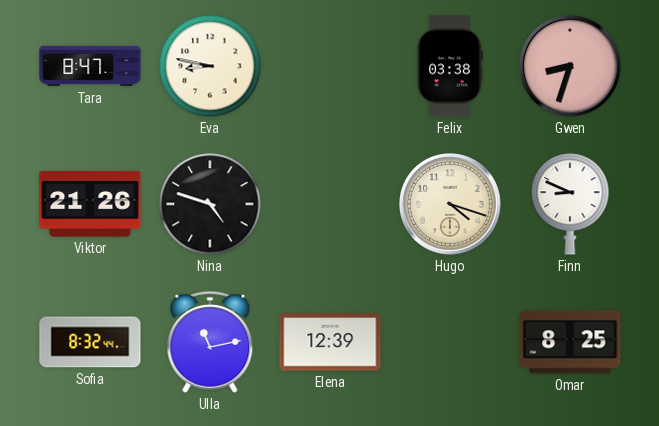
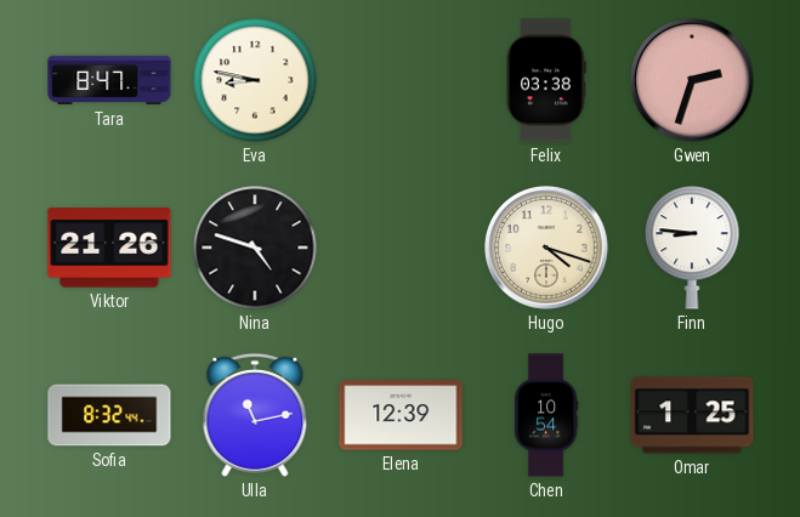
Gwen: 8:33 -> 2:33 (693, 81)
Finn: 8:49 -> 8:46 (692, 248)
Chen: none -> 10:54 (546, 415)
Omar: 8:25 -> 1:25 (692, 415)
